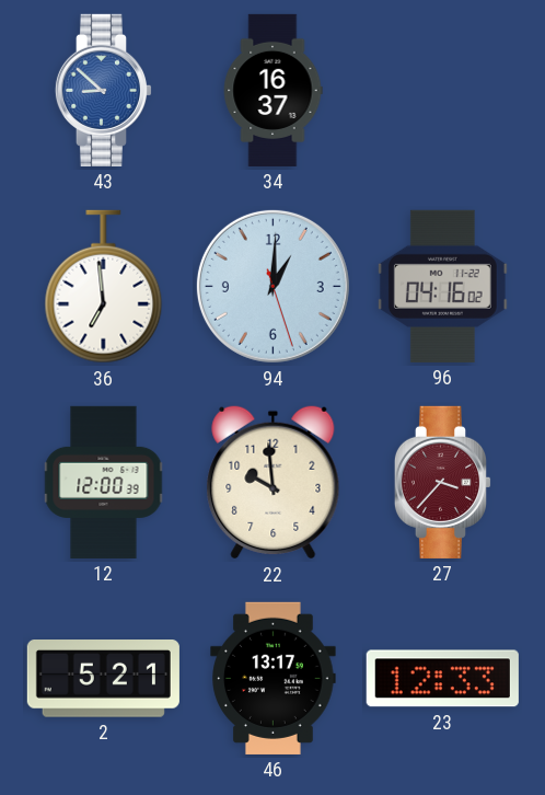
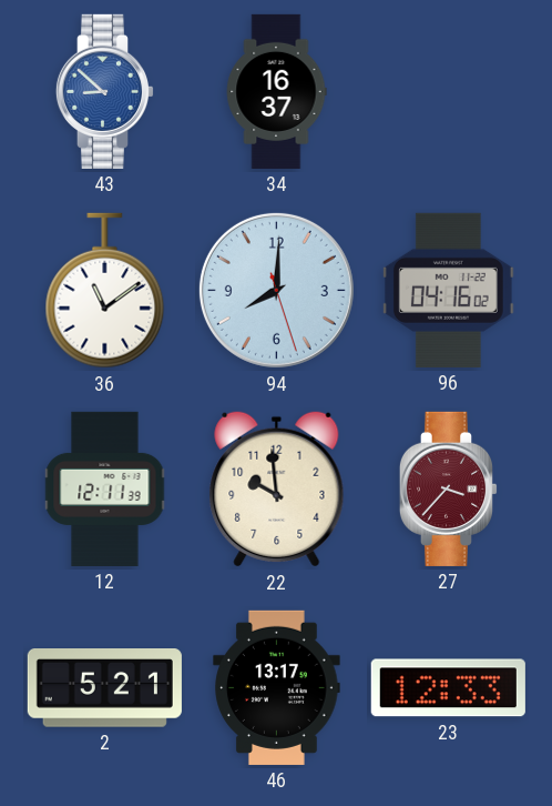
36: 6:59 -> 11:09 (105, 291)
94: 1:00 -> 8:00 (276, 290)
12: 12:00 -> 12:11 (105, 488)
